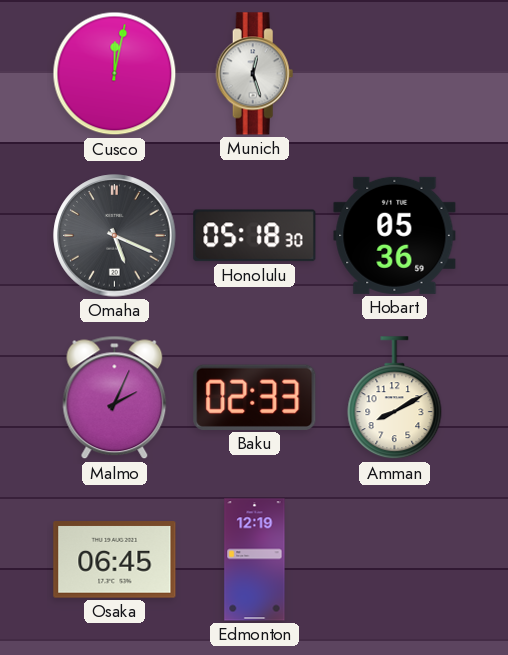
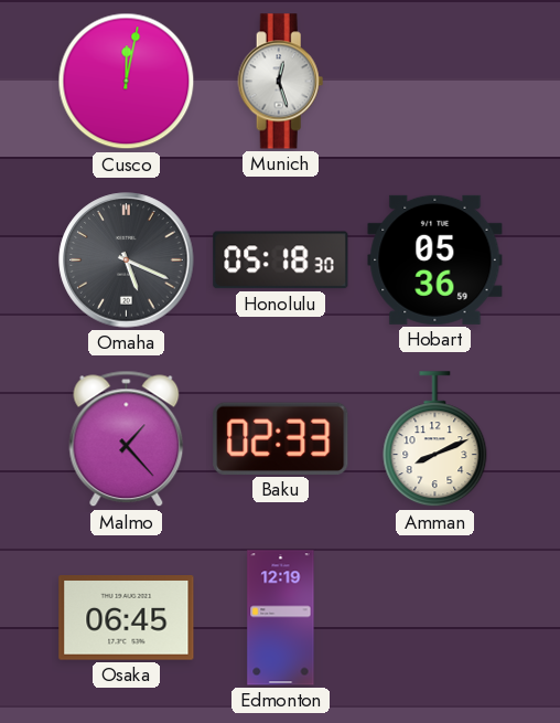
Malmo: 2:04 -> 1:23 (127, 439)
Amman: 8:10 -> 8:11 (435, 439)
